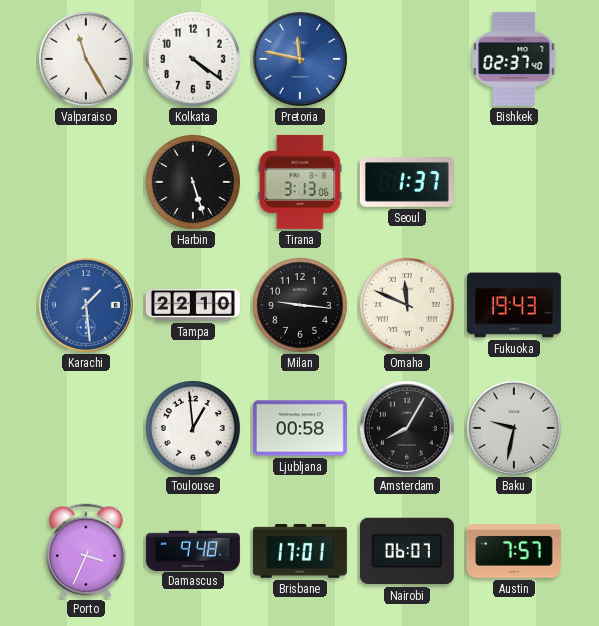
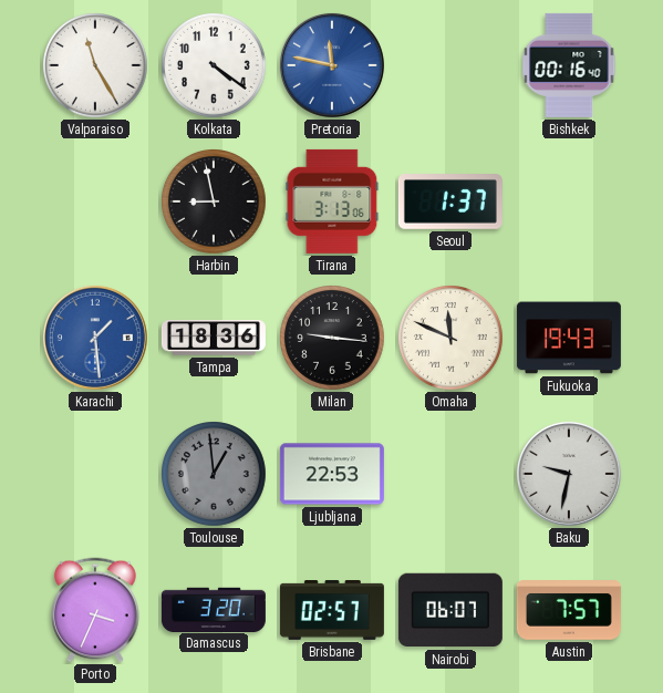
Bishkek: 02:37 -> 00:16 (569, 65)
Harbin: 5:27 -> 8:58 (215, 203)
Tampa: 22:10 -> 18:36 (214, 338)
Toulouse dial: white -> grey (215, 475)
Ljubljana: 00:58 -> 22:53 (332, 474)
Amsterdam: 8:05 -> none (407, 428)
Damascus: 9:48 -> 3:20 (214, 609)
Brisbane: 17:01 -> 02:57 (332, 611)
